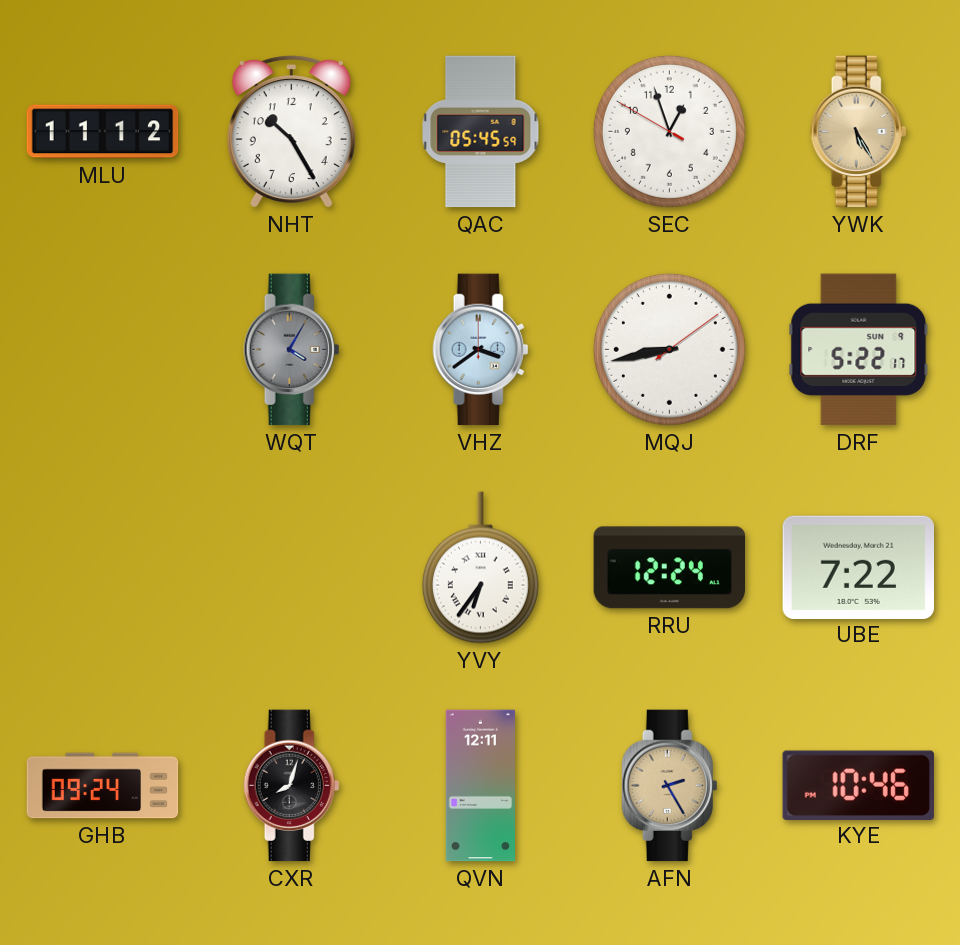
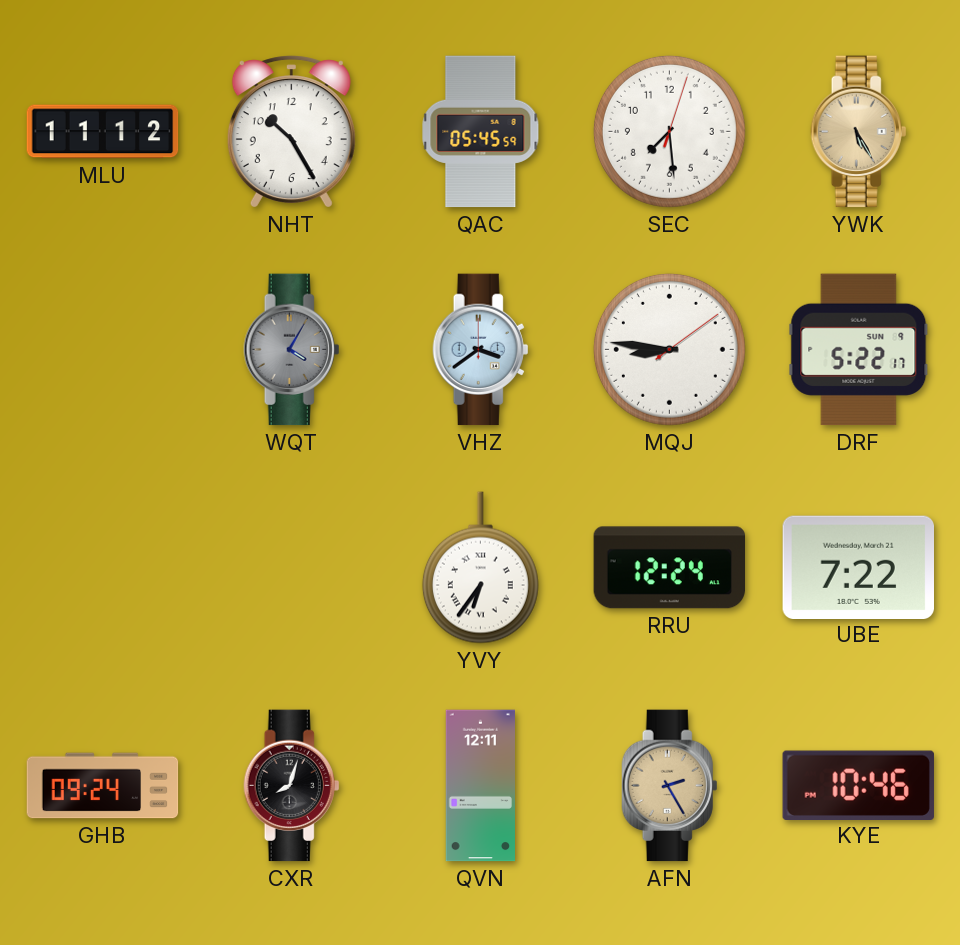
SEC: 12:56 -> 7:29 (669, 131)
MQJ: 8:43 -> 8:46 (669, 349)
